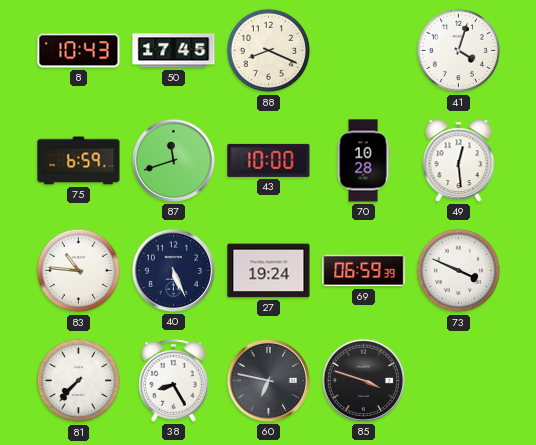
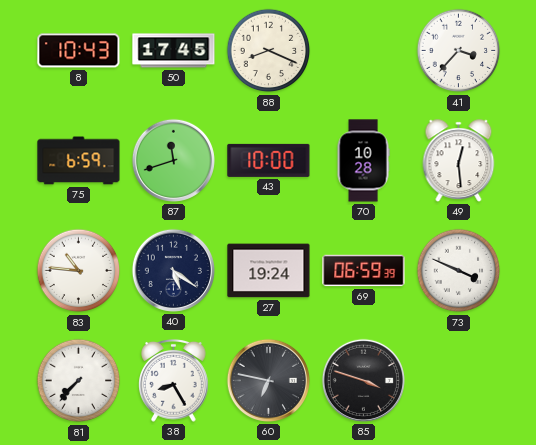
41: 4:03 -> 3:37 (459, 51)
40: 5:26 -> 5:21 (173, 270)
